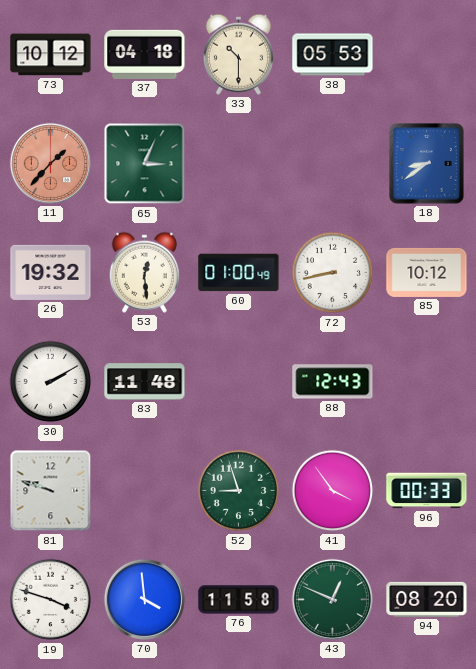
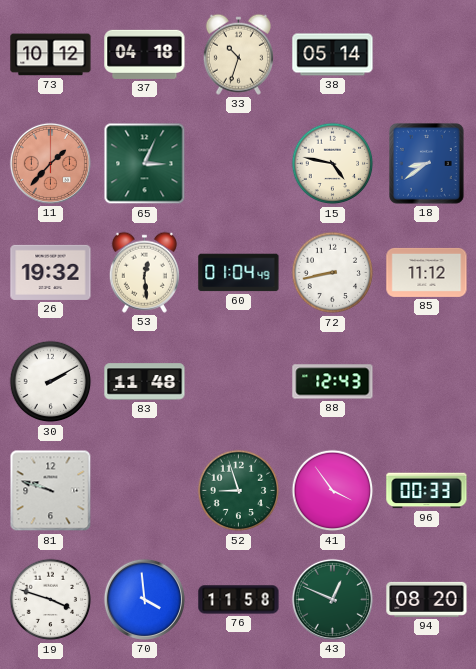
33: 10:30 -> 10:33 (238, 54)
38: 05:53 -> 05:14 (333, 55)
15: none -> 4:47 (333, 164)
60: 01:00 -> 01:04 (239, 273)
85: 10:12 -> 11:12 (427, 272)
